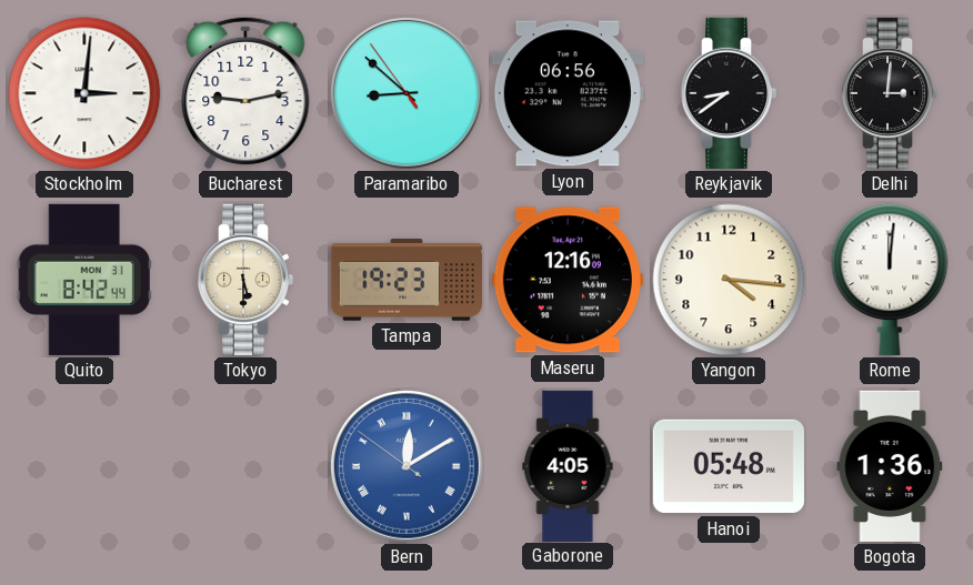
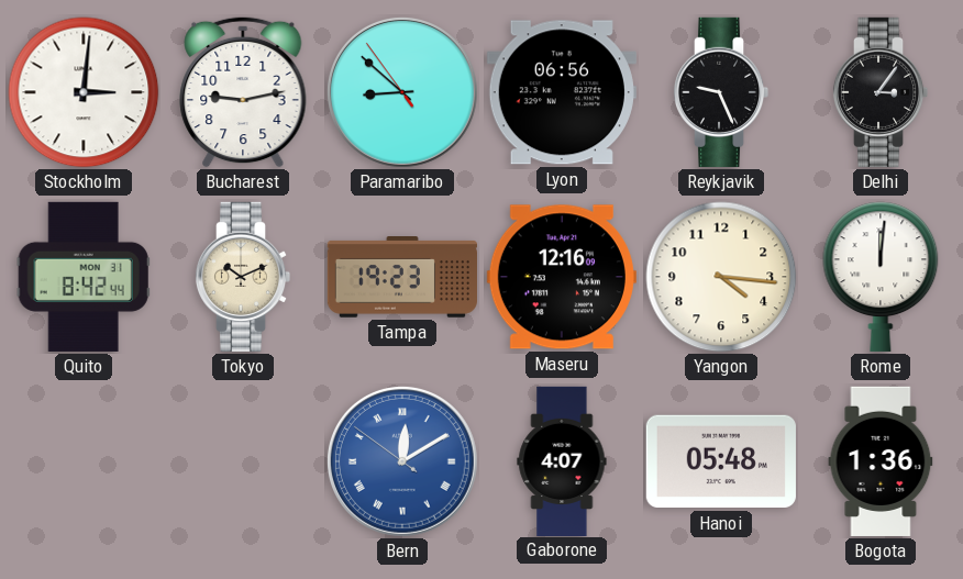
Reykjavik: 8:39 -> 9:26 (721, 92)
Delhi: 3:01 -> 3:06 (881, 92)
Tokyo: 5:30 -> 10:11 (243, 277)
Gaborone: 4:05 -> 4:07 (562, 460)
